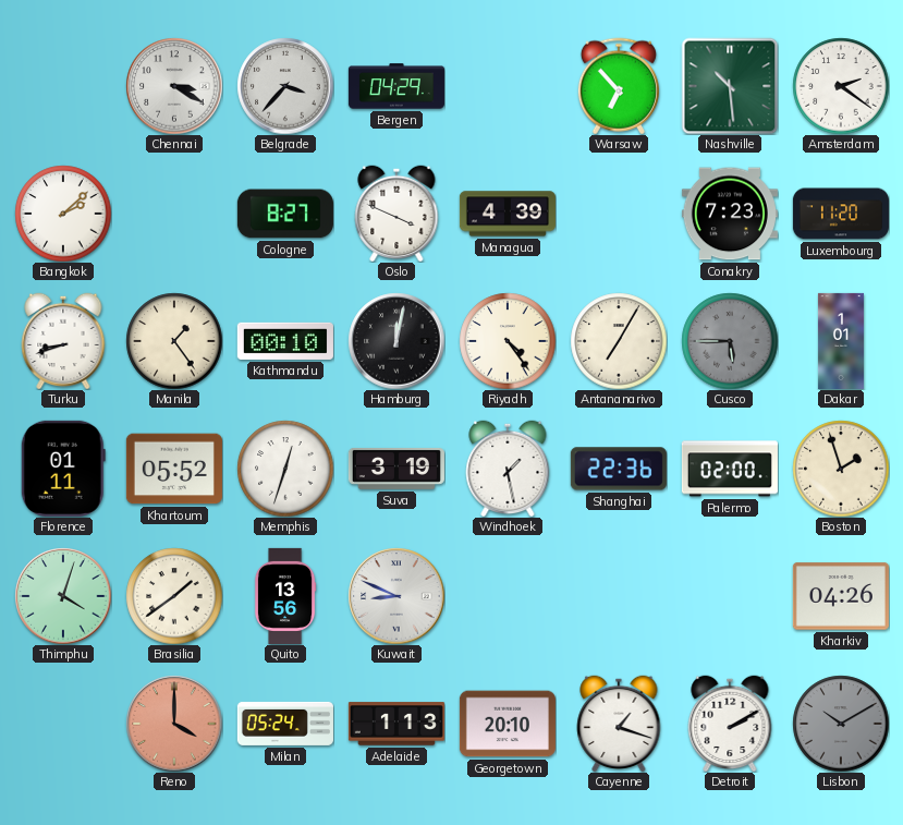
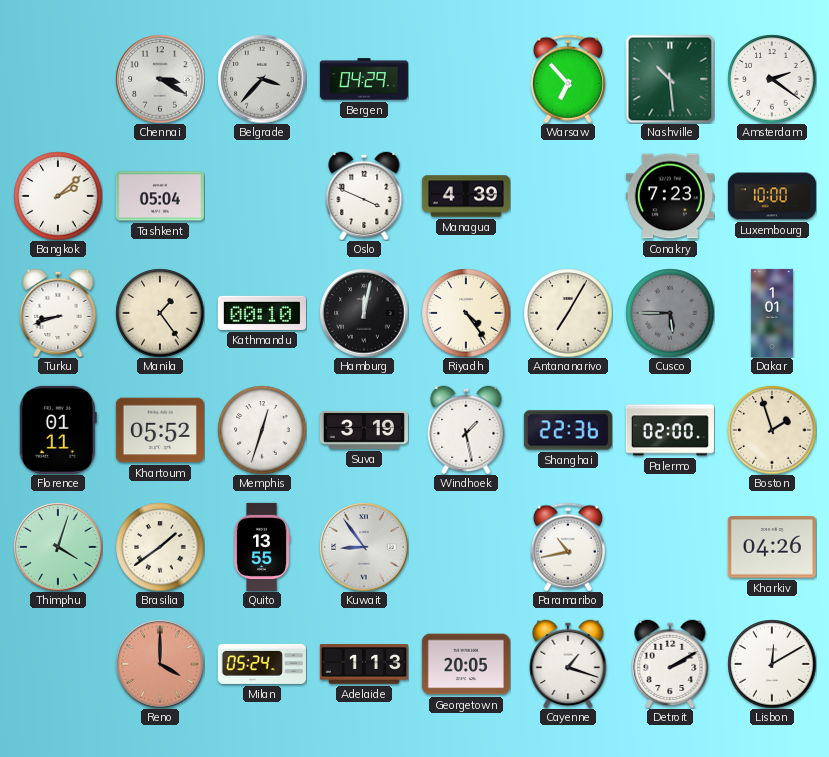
Tashkent: none -> 05:04 (160, 196)
Cologne: 8:27 -> none (285, 214)
Luxembourg: 11:20 -> 10:00 (772, 196)
Quito: 13:56 -> 13:55 (262, 547)
Kuwait: 8:49 -> 8:54 (364, 547)
Paramaribo: none -> 10:43 (568, 547)
Georgetown: 20:10 -> 20:05 (466, 664)
Lisbon: 10:10 -> 12:10 (772, 664)
Lisbon dial: grey -> white (772, 664)
